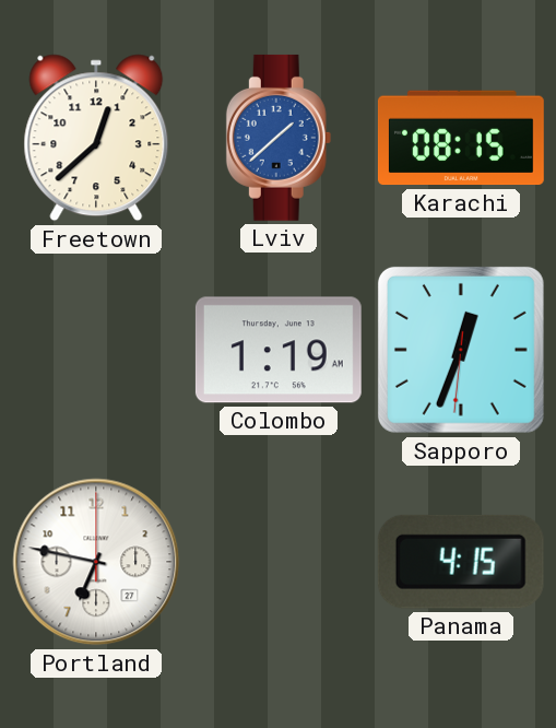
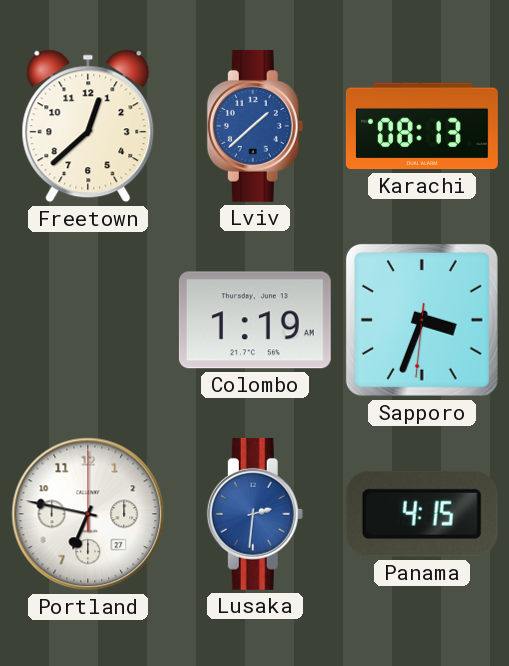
Karachi: 08:15 -> 08:13 (422, 126)
Sapporo: 12:33 -> 3:33 (422, 320)
Lusaka: none -> 2:31 (255, 514)
